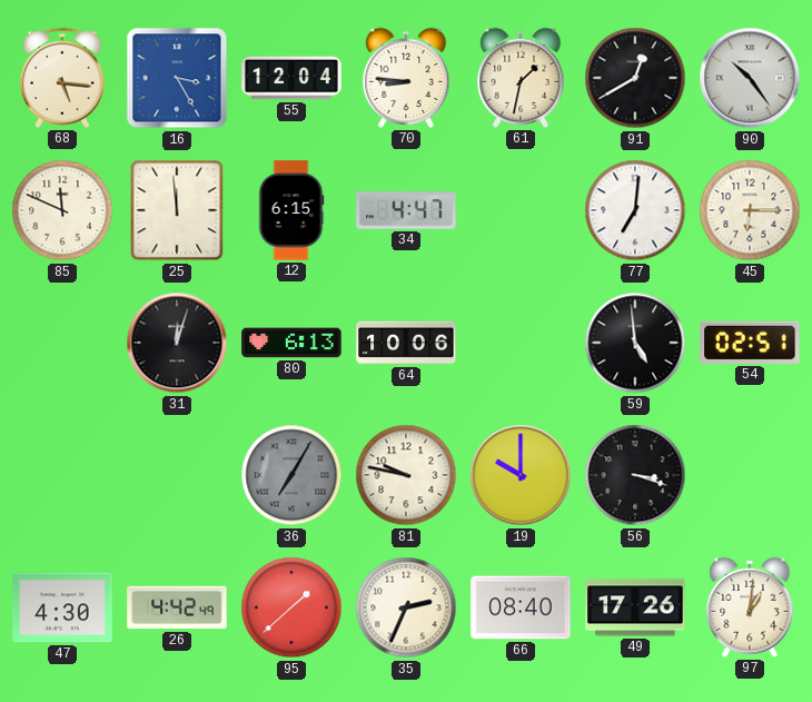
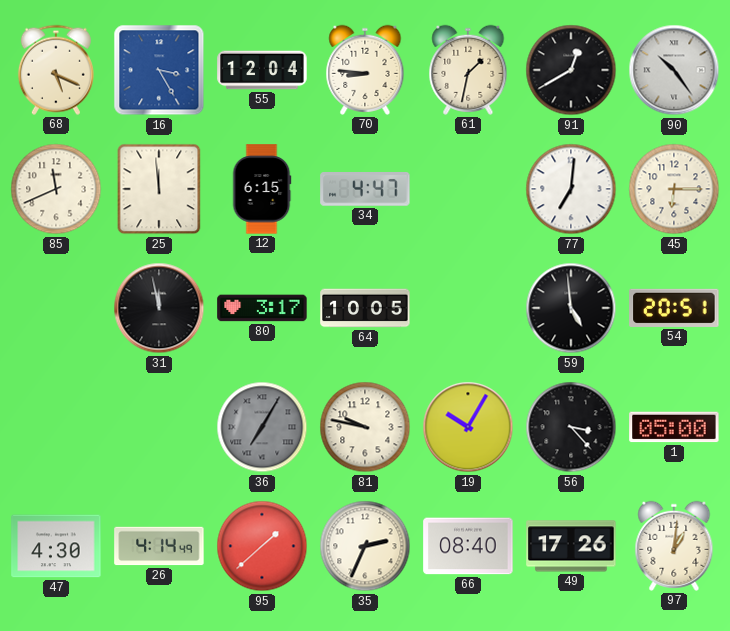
68: 5:16 -> 5:19 (56, 70)
85: 11:49 -> 11:41 (56, 189)
31: 12:03 -> 11:58 (159, 308)
80: 6:13 -> 3:17 (262, 308)
64: 10:06 -> 10:05 (365, 308)
54: 02:51 -> 20:51 (674, 308)
19: 10:00 -> 10:05 (468, 427)
56: 3:18 -> 3:23 (571, 427)
1: none -> 05:00 (674, 427)
26: 4:42 -> 4:14 (159, 546)
